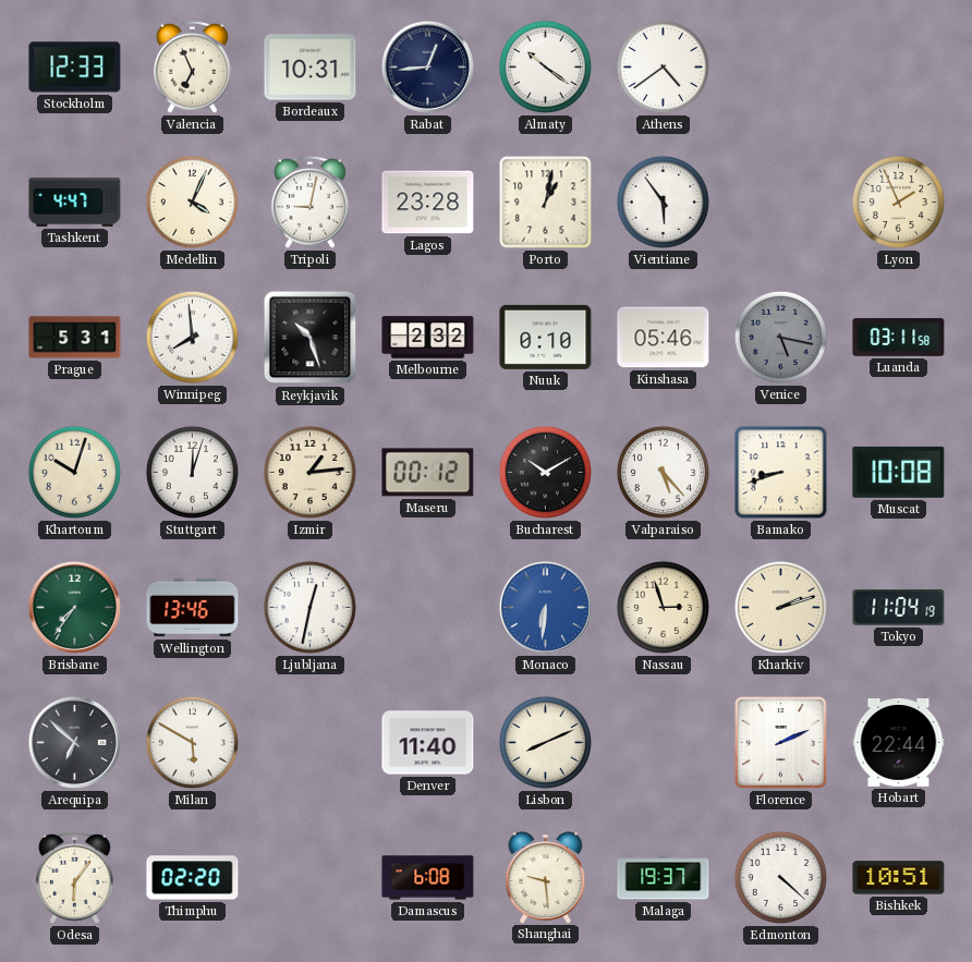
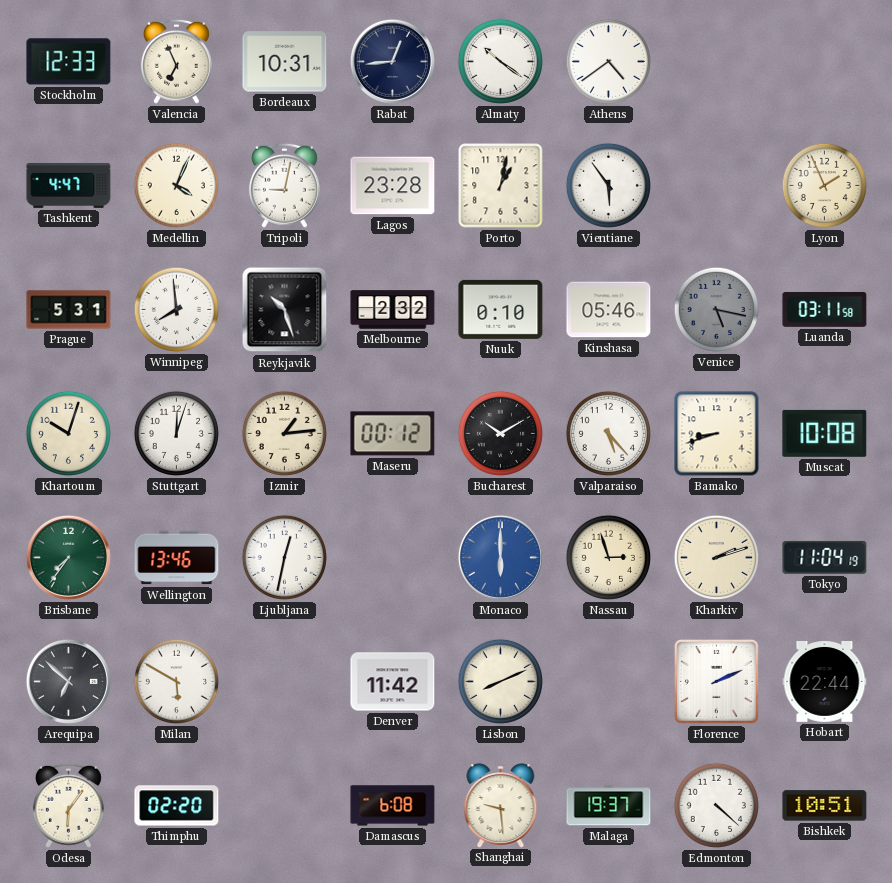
Monaco: 6:31 -> 6:00 (500, 557)
Denver: 11:40 -> 11:42 (393, 682)
